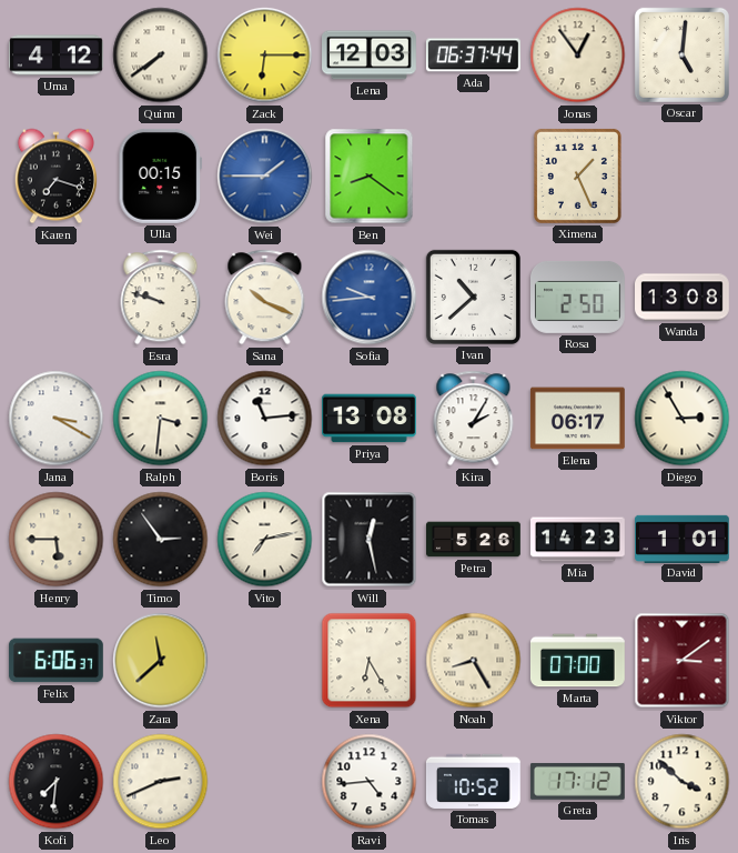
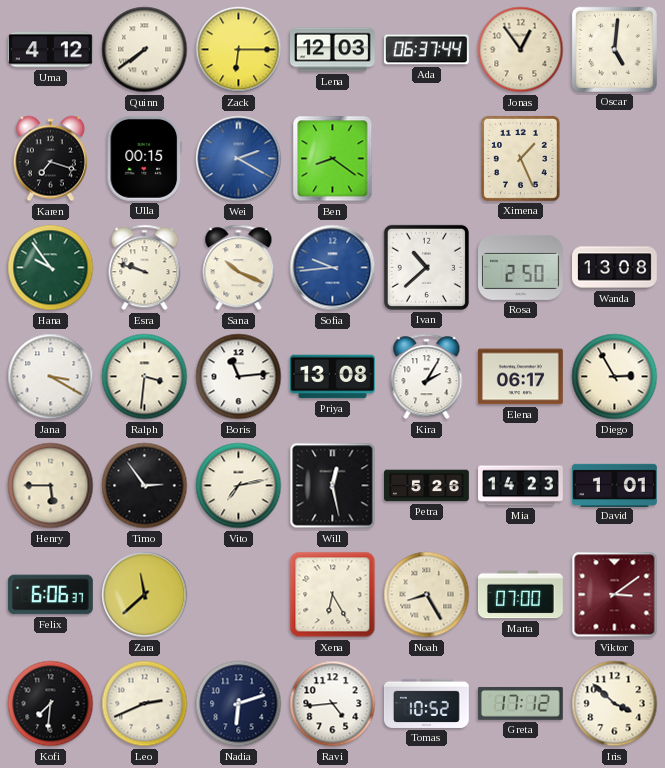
Wei: 1:45 -> 2:20 (239, 159)
Hana: none -> 9:54 (51, 268)
Nadia: none -> 6:12 (239, 704)
